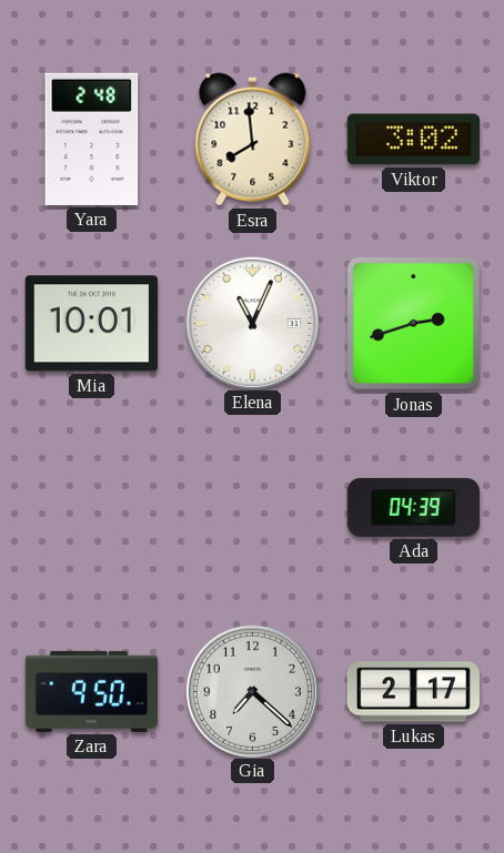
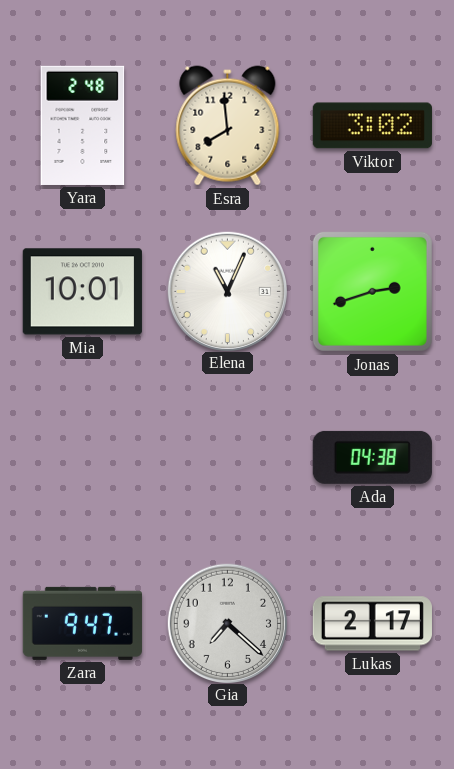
Ada: 04:39 -> 04:38 (372, 457)
Zara: 9:50 -> 9:47 (82, 623)
